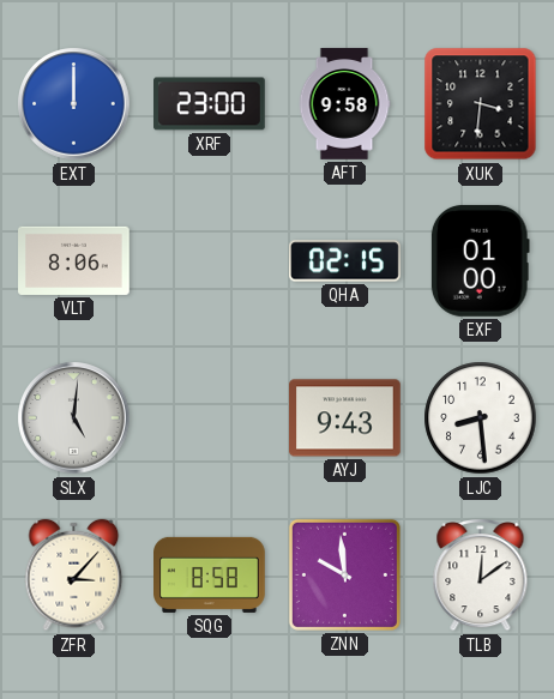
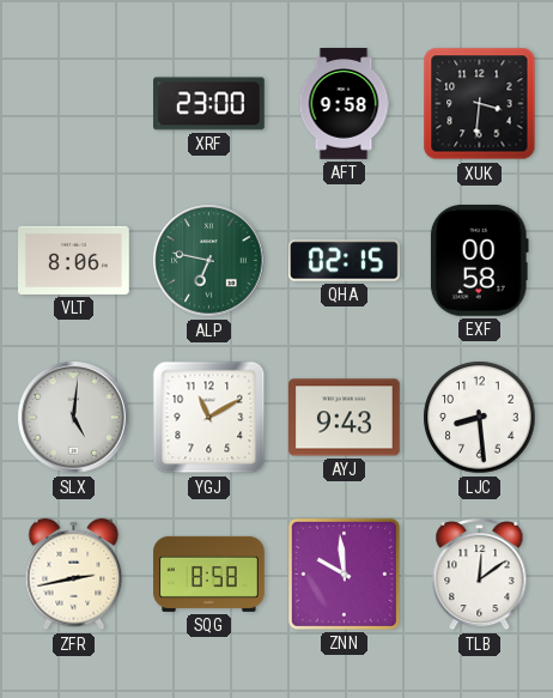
EXT: 12:00 -> none (74, 104)
ALP: none -> 6:47 (209, 261)
EXF: 01:00 -> 00:58 (479, 260)
YGJ: none -> 11:10 (209, 418)
ZFR: 3:07 -> 2:43 (74, 575)
